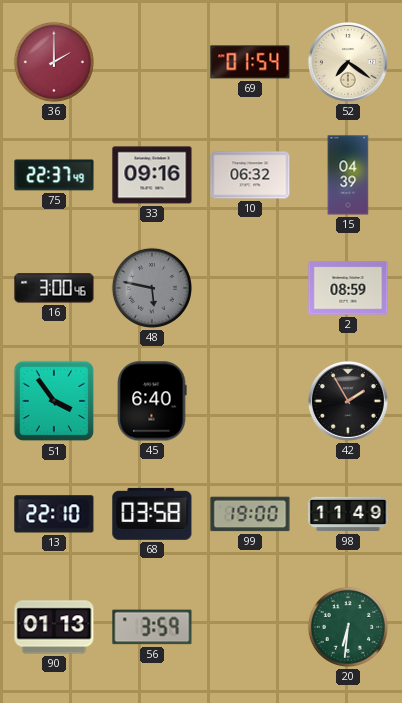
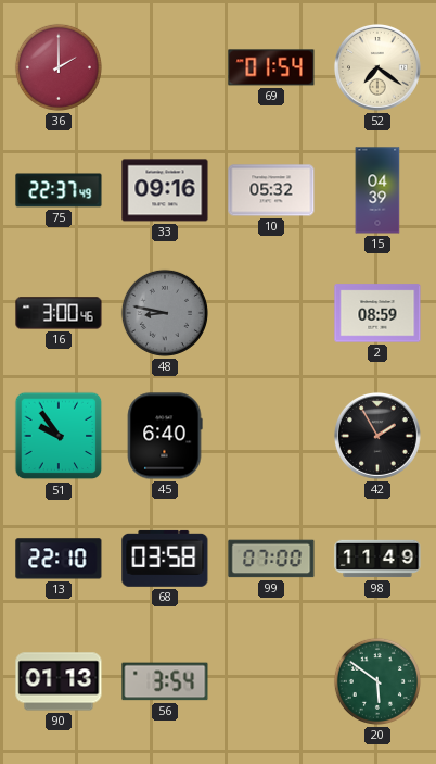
10: 06:32 -> 05:32 (271, 190)
48: 5:47 -> 8:47 (165, 313)
51: 3:54 -> 9:54 (59, 436)
99: 19:00 -> 07:00 (271, 559)
56: 3:59 -> 3:54 (165, 681)
20: 6:31 -> 5:51 (377, 681)
